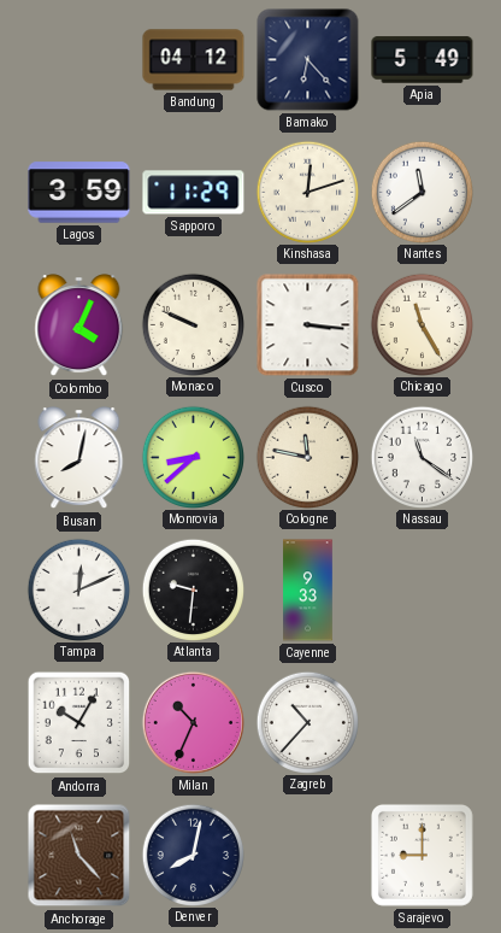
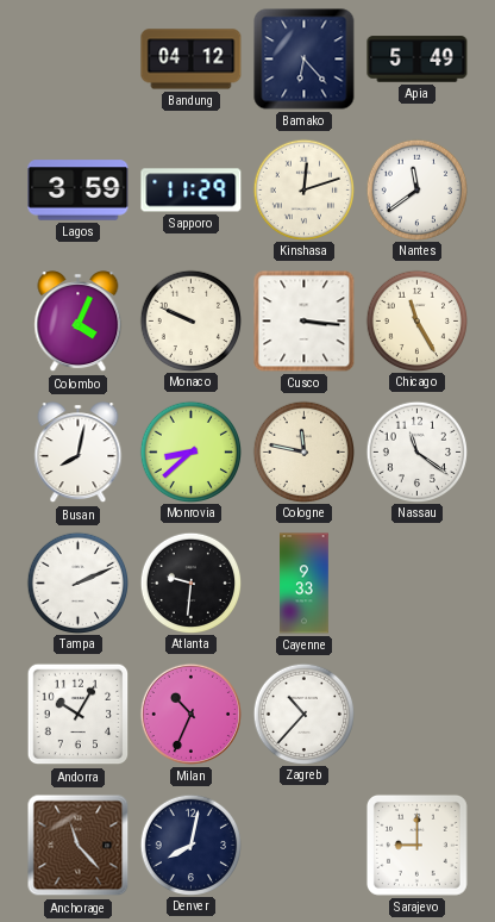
Tampa: 12:11 -> 2:11 (79, 583)
